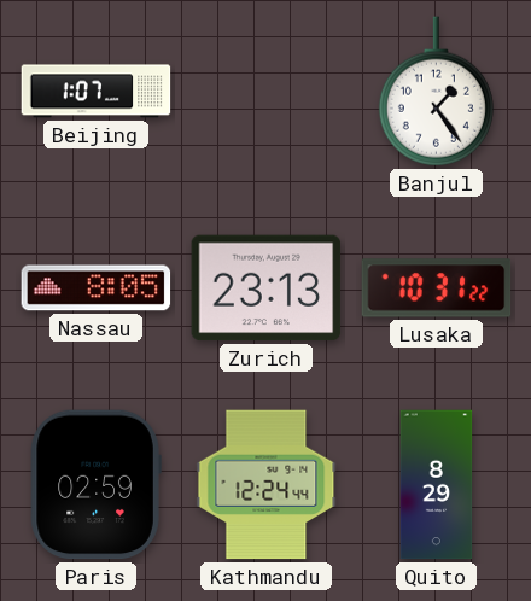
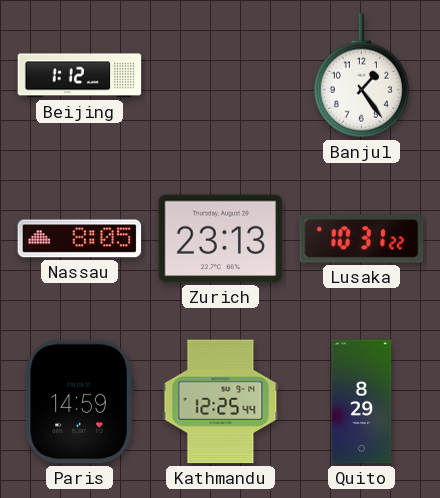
Beijing: 1:07 -> 1:12 (80, 76)
Paris: 02:59 -> 14:59 (79, 402)
Kathmandu: 12:24 -> 12:25 (221, 402)
